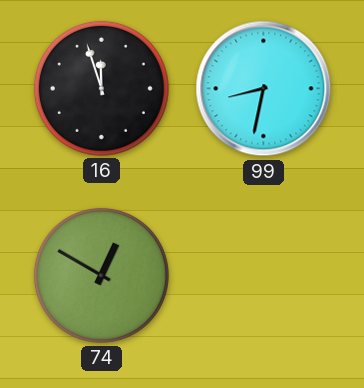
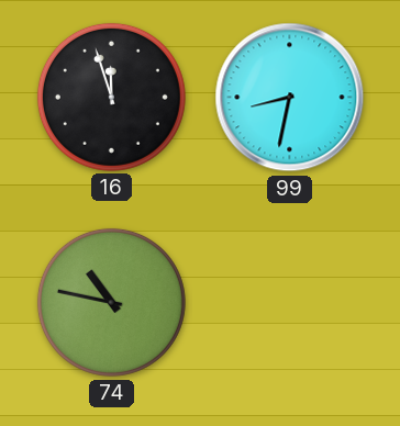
74: 12:50 -> 10:47 (111, 302)
